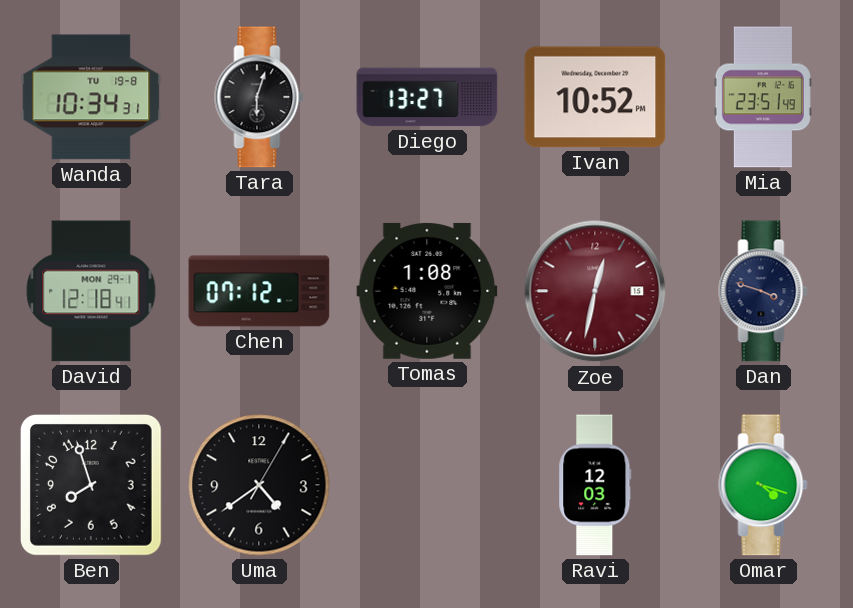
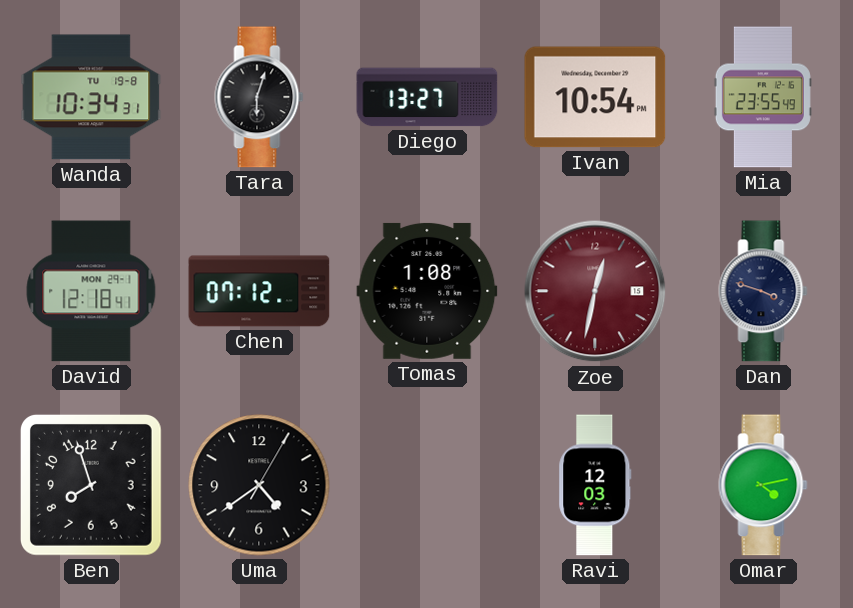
Ivan: 10:52 -> 10:54 (595, 97)
Mia: 23:51 -> 23:55 (763, 97)
Omar: 4:18 -> 4:13 (763, 485)
